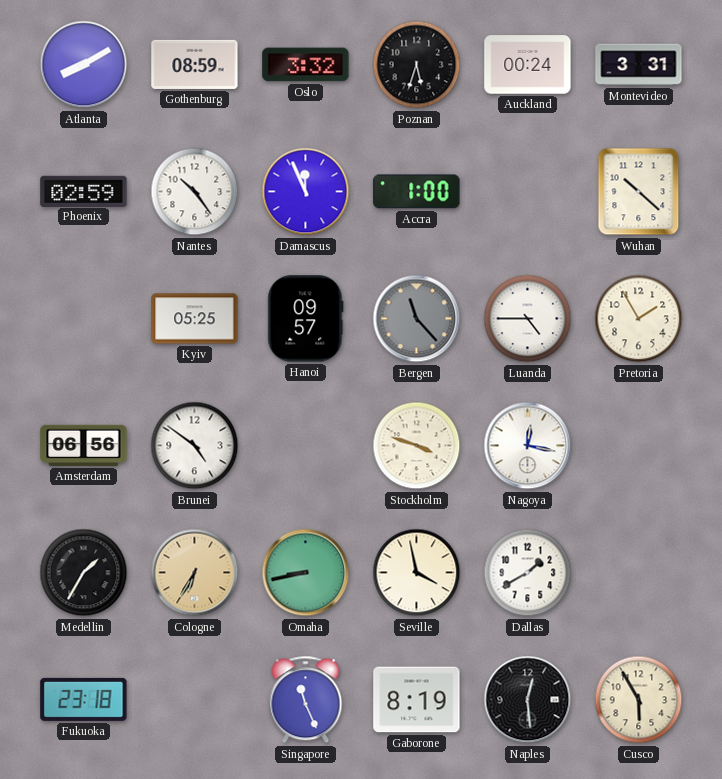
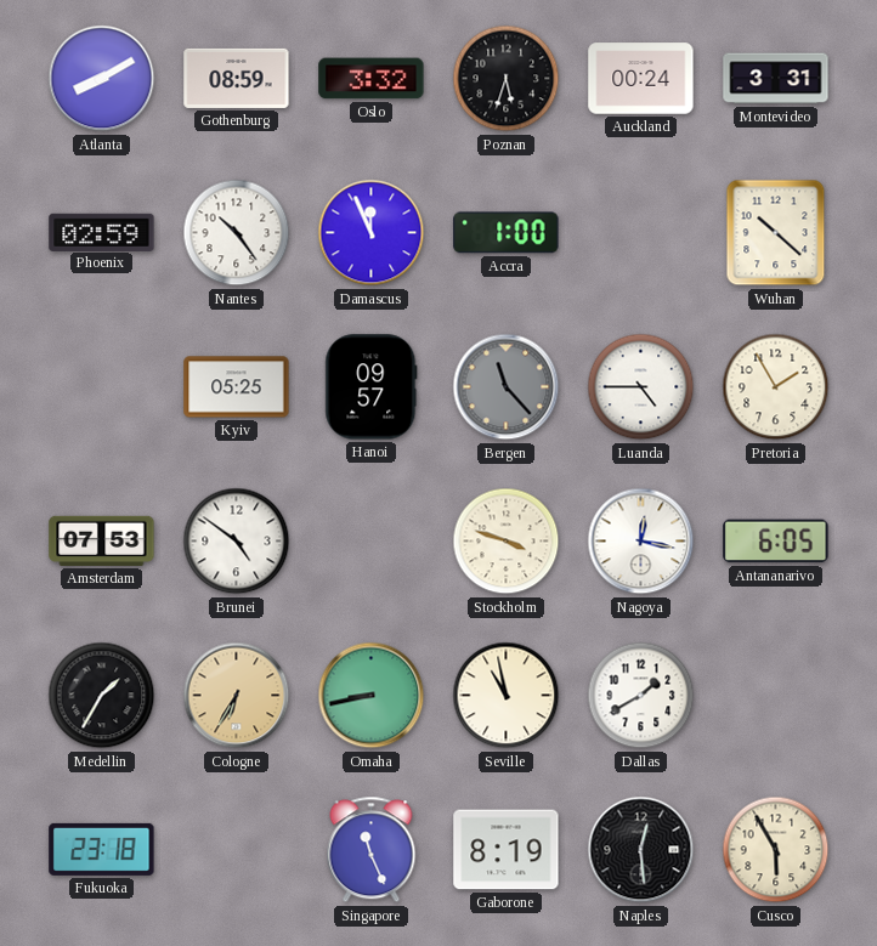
Amsterdam: 06:56 -> 07:53 (102, 540)
Antananarivo: none -> 6:05 (776, 542)
Seville: 3:58 -> 10:58 (507, 696)
